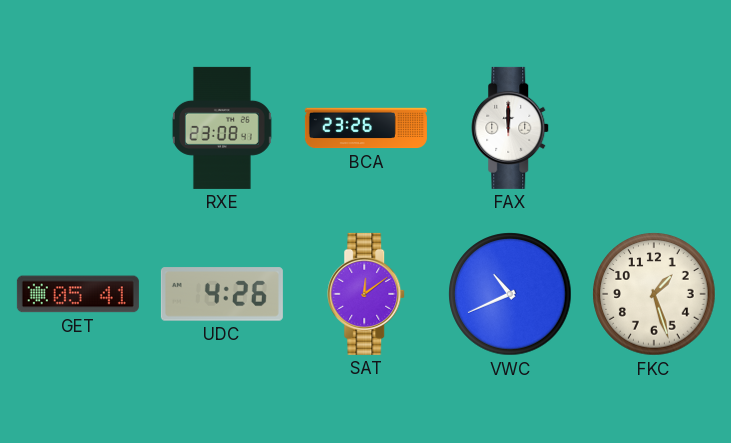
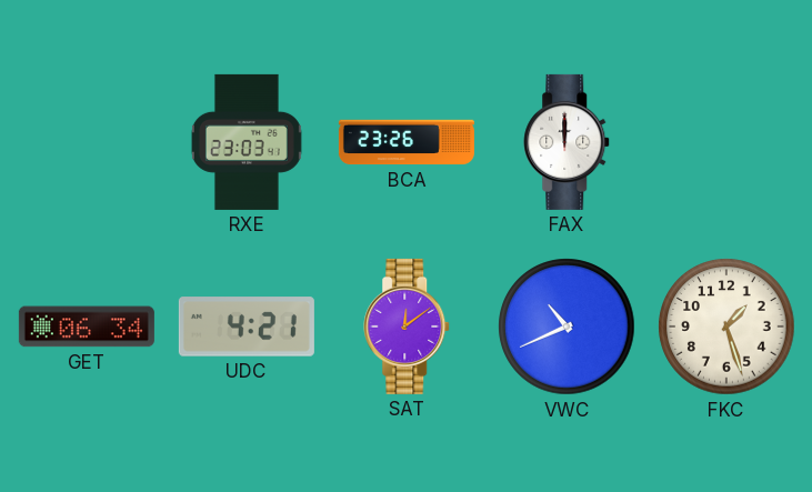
RXE: 23:08 -> 23:03 (247, 142)
GET: 05:41 -> 06:34 (87, 327)
UDC: 4:26 -> 4:21 (247, 327)
